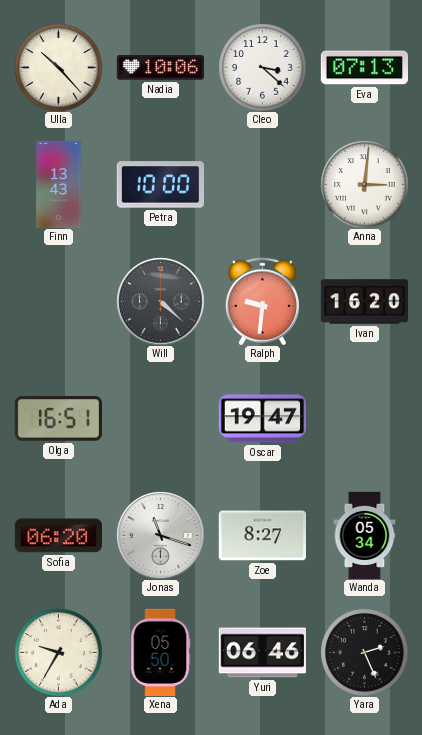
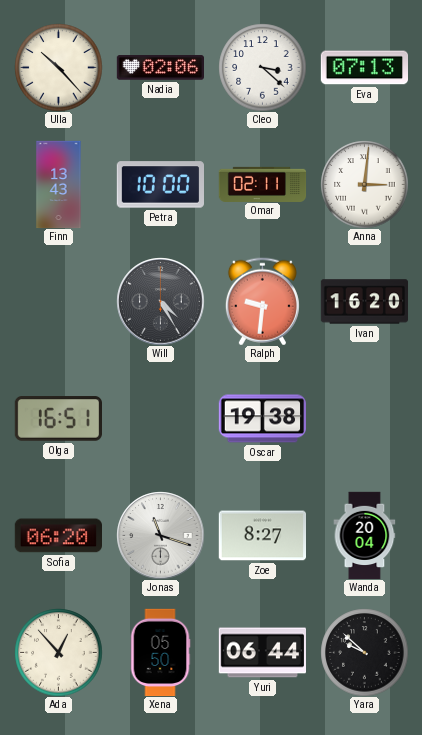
Nadia: 10:06 -> 02:06 (160, 68)
Omar: none -> 02:11 (262, 184)
Will: 4:22 -> 4:25 (160, 301)
Oscar: 19:47 -> 19:38 (262, 419)
Wanda: 05:34 -> 20:04 (365, 535)
Ada: 9:35 -> 12:53 (58, 652)
Yuri: 06:46 -> 06:44 (262, 653)
Yara: 2:26 -> 9:52 (364, 652)
